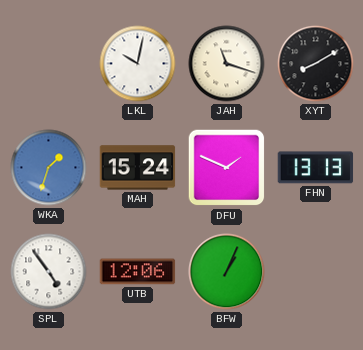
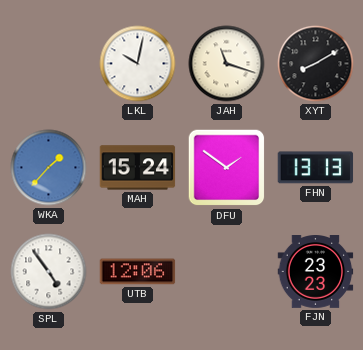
WKA: 1:33 -> 1:37 (49, 168)
DFU: 1:49 -> 1:51 (227, 168)
BFW: 1:04 -> none (227, 272)
FJN: none -> 23:23 (316, 272)
